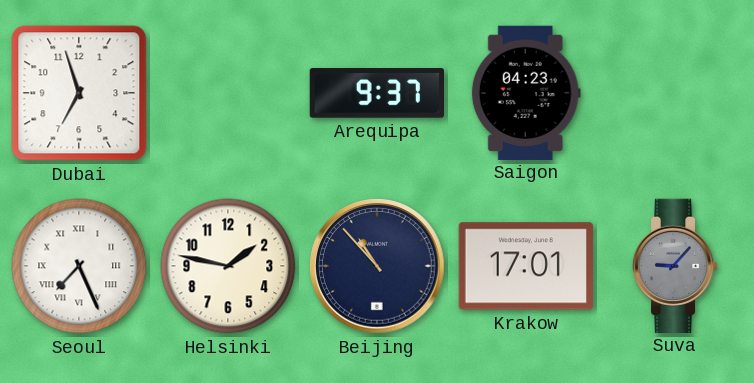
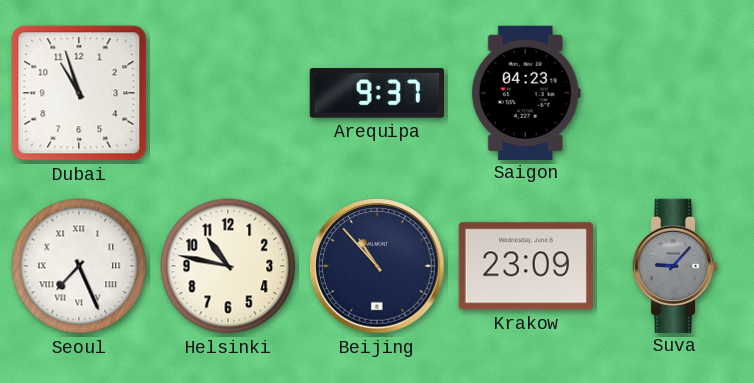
Dubai: 6:57 -> 10:57 (79, 93)
Helsinki: 1:47 -> 10:47 (228, 266)
Krakow: 17:01 -> 23:09 (526, 266)
